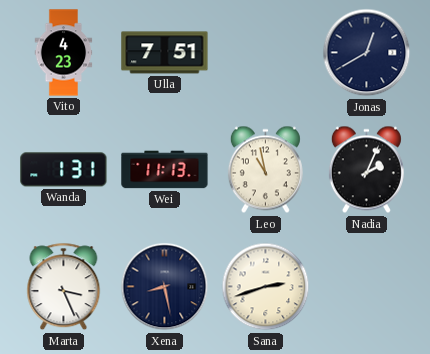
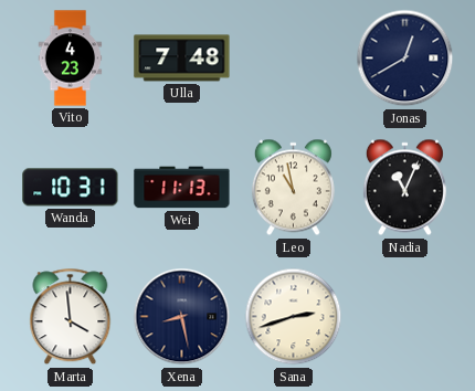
Ulla: 7:51 -> 7:48 (182, 59)
Wanda: 1:31 -> 10:31 (71, 188)
Nadia: 2:04 -> 11:04 (404, 188)
Marta: 3:26 -> 3:59 (71, 317)
